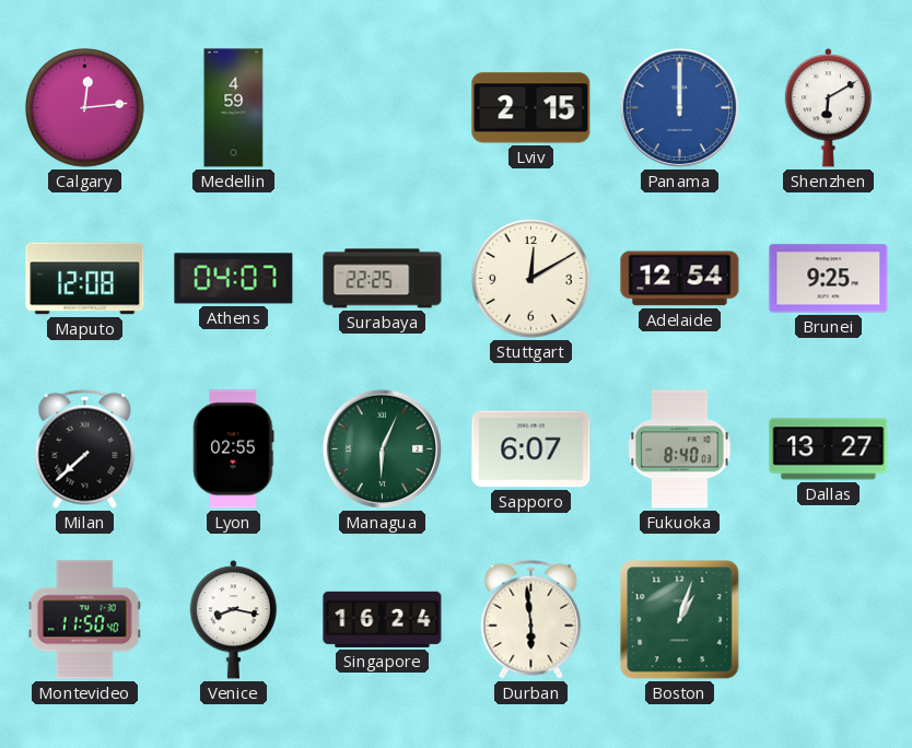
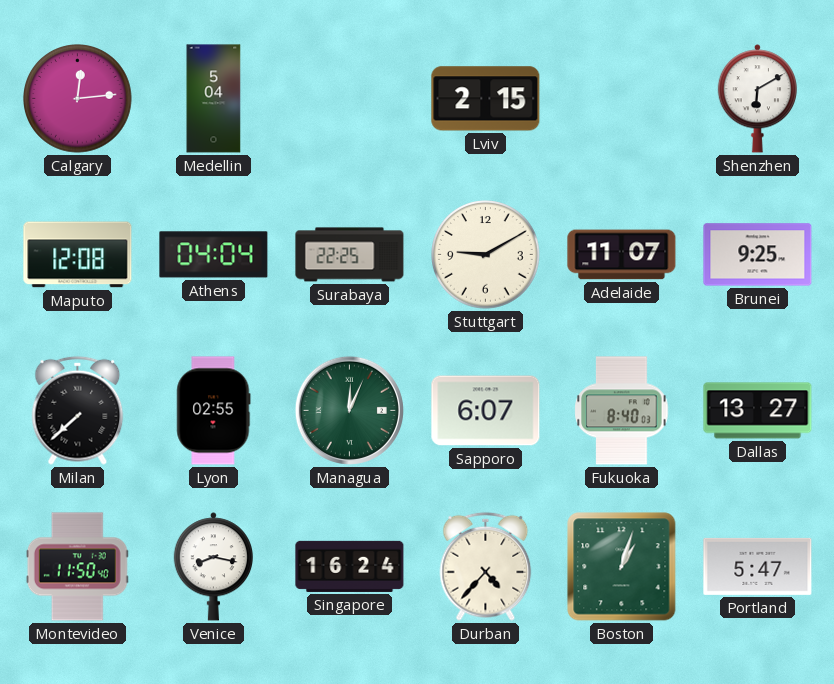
Medellin: 4:59 -> 5:04 (214, 99)
Panama: 12:00 -> none (679, 107)
Athens: 04:07 -> 04:04 (214, 255)
Stuttgart: 12:10 -> 9:10 (486, 255)
Adelaide: 12:54 -> 11:07 (622, 255)
Managua: 6:04 -> 12:04 (349, 410)
Durban: 5:59 -> 4:37 (486, 566)
Portland: none -> 5:47 (758, 566)
